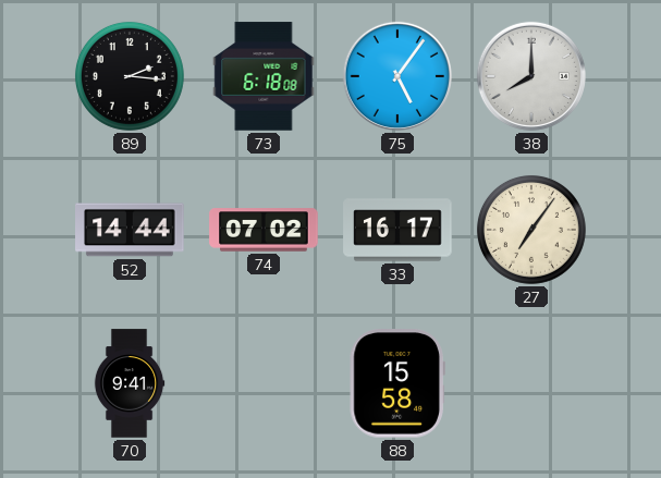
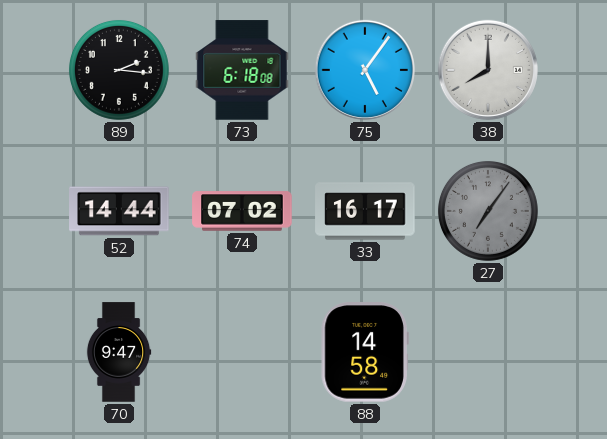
27 dial: cream -> grey (488, 211)
70: 9:41 -> 9:47 (119, 352)
88: 15:58 -> 14:58 (365, 352)
